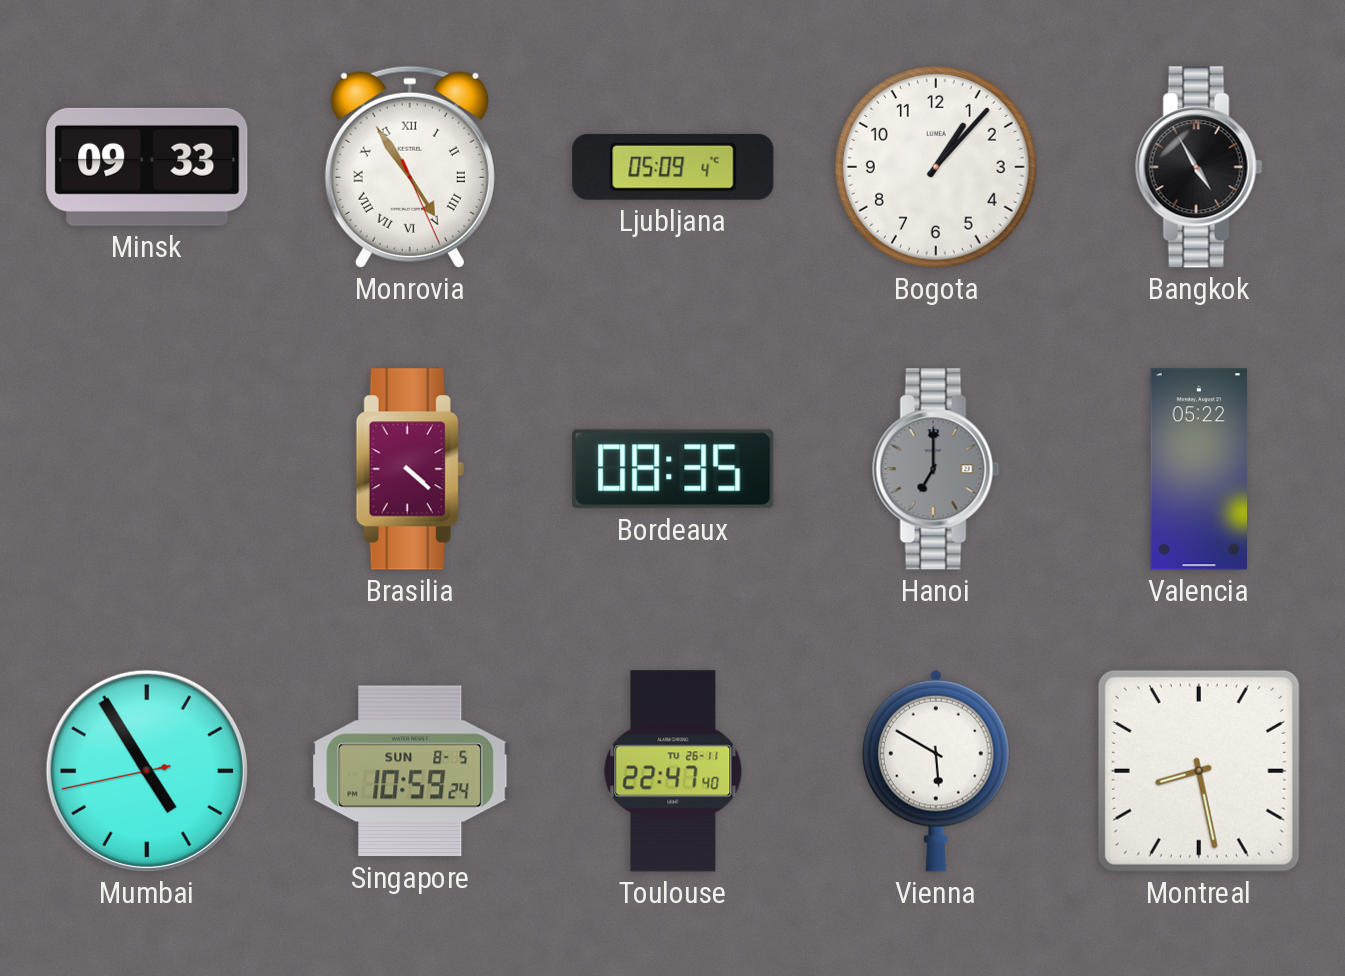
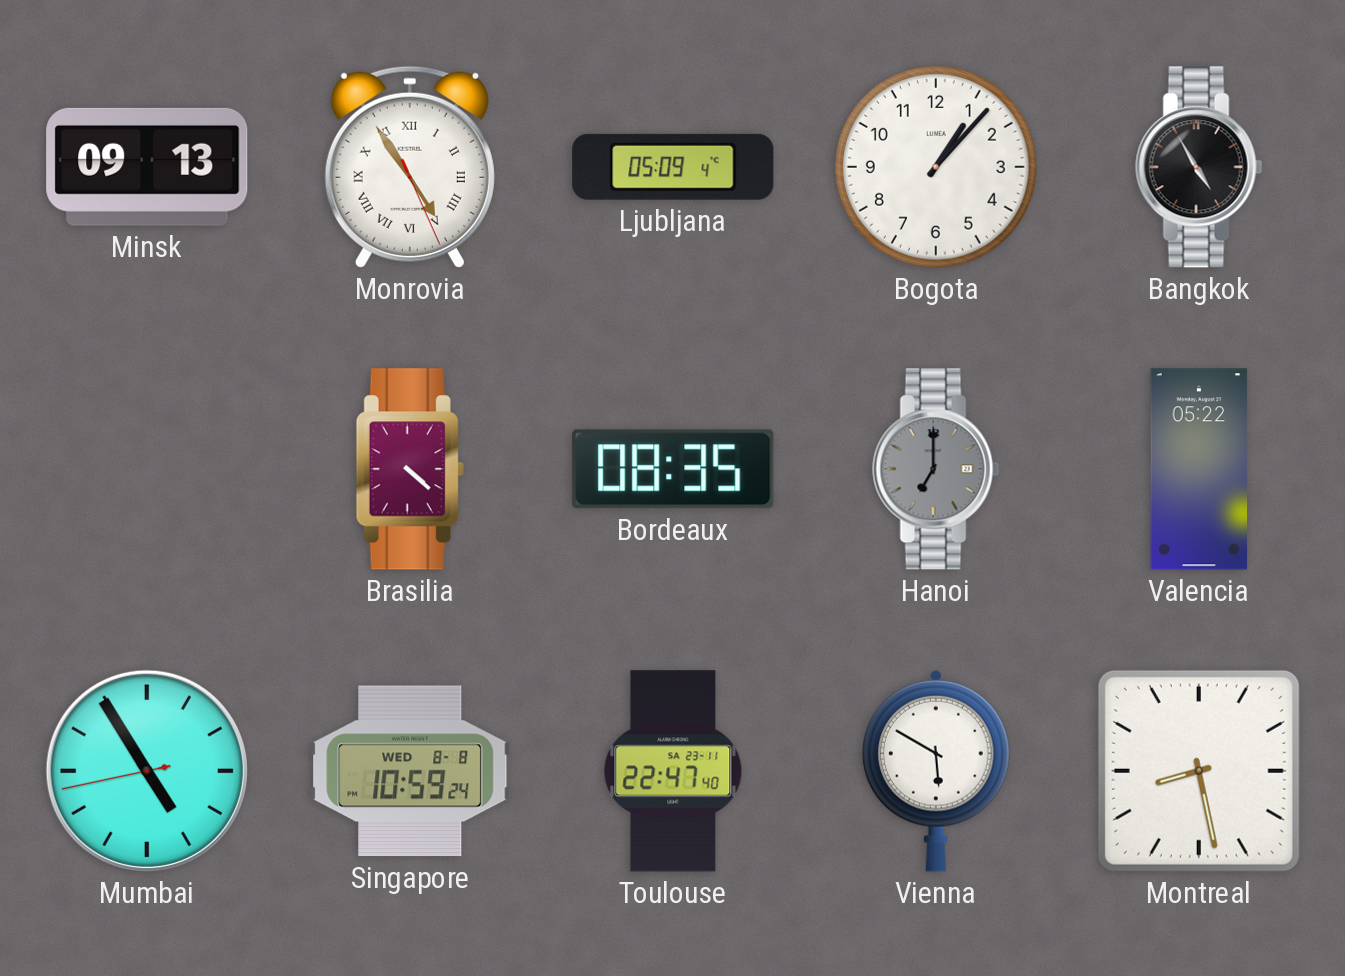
Minsk: 09:33 -> 09:13 (147, 167)
Singapore date: SUN 8-5 -> WED 8-8 (410, 771)
Toulouse date: TU 26-11 -> SA 23-11 (673, 771)
